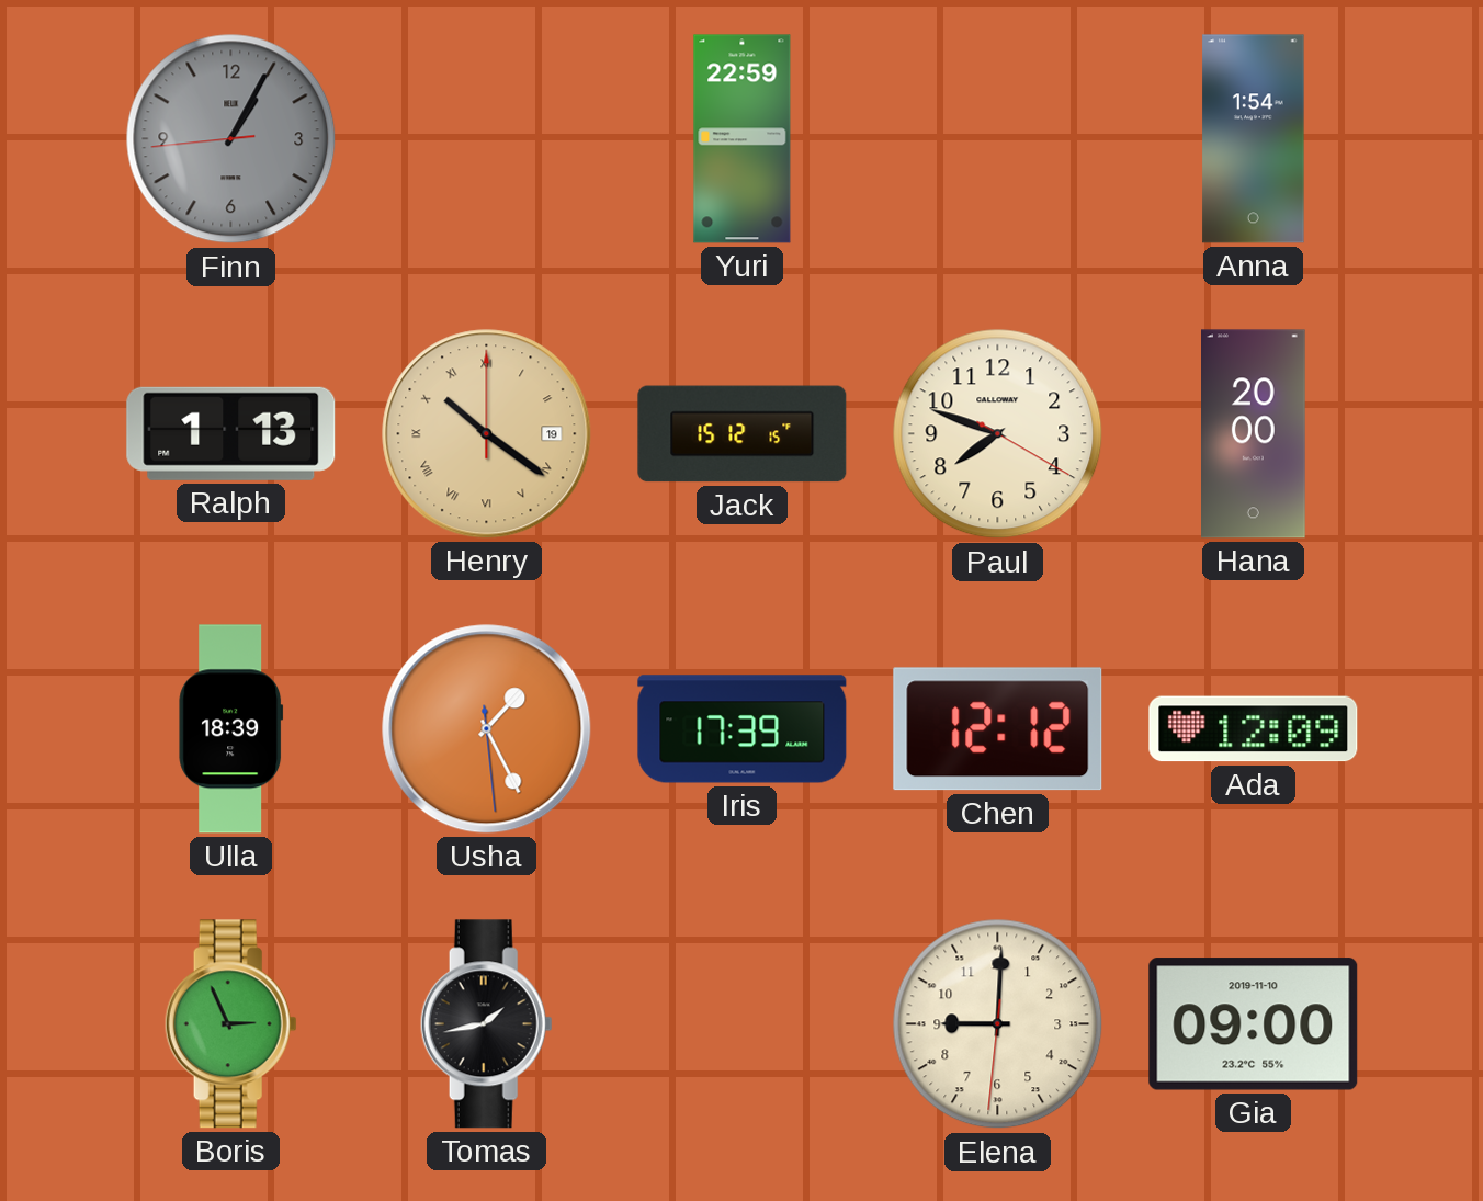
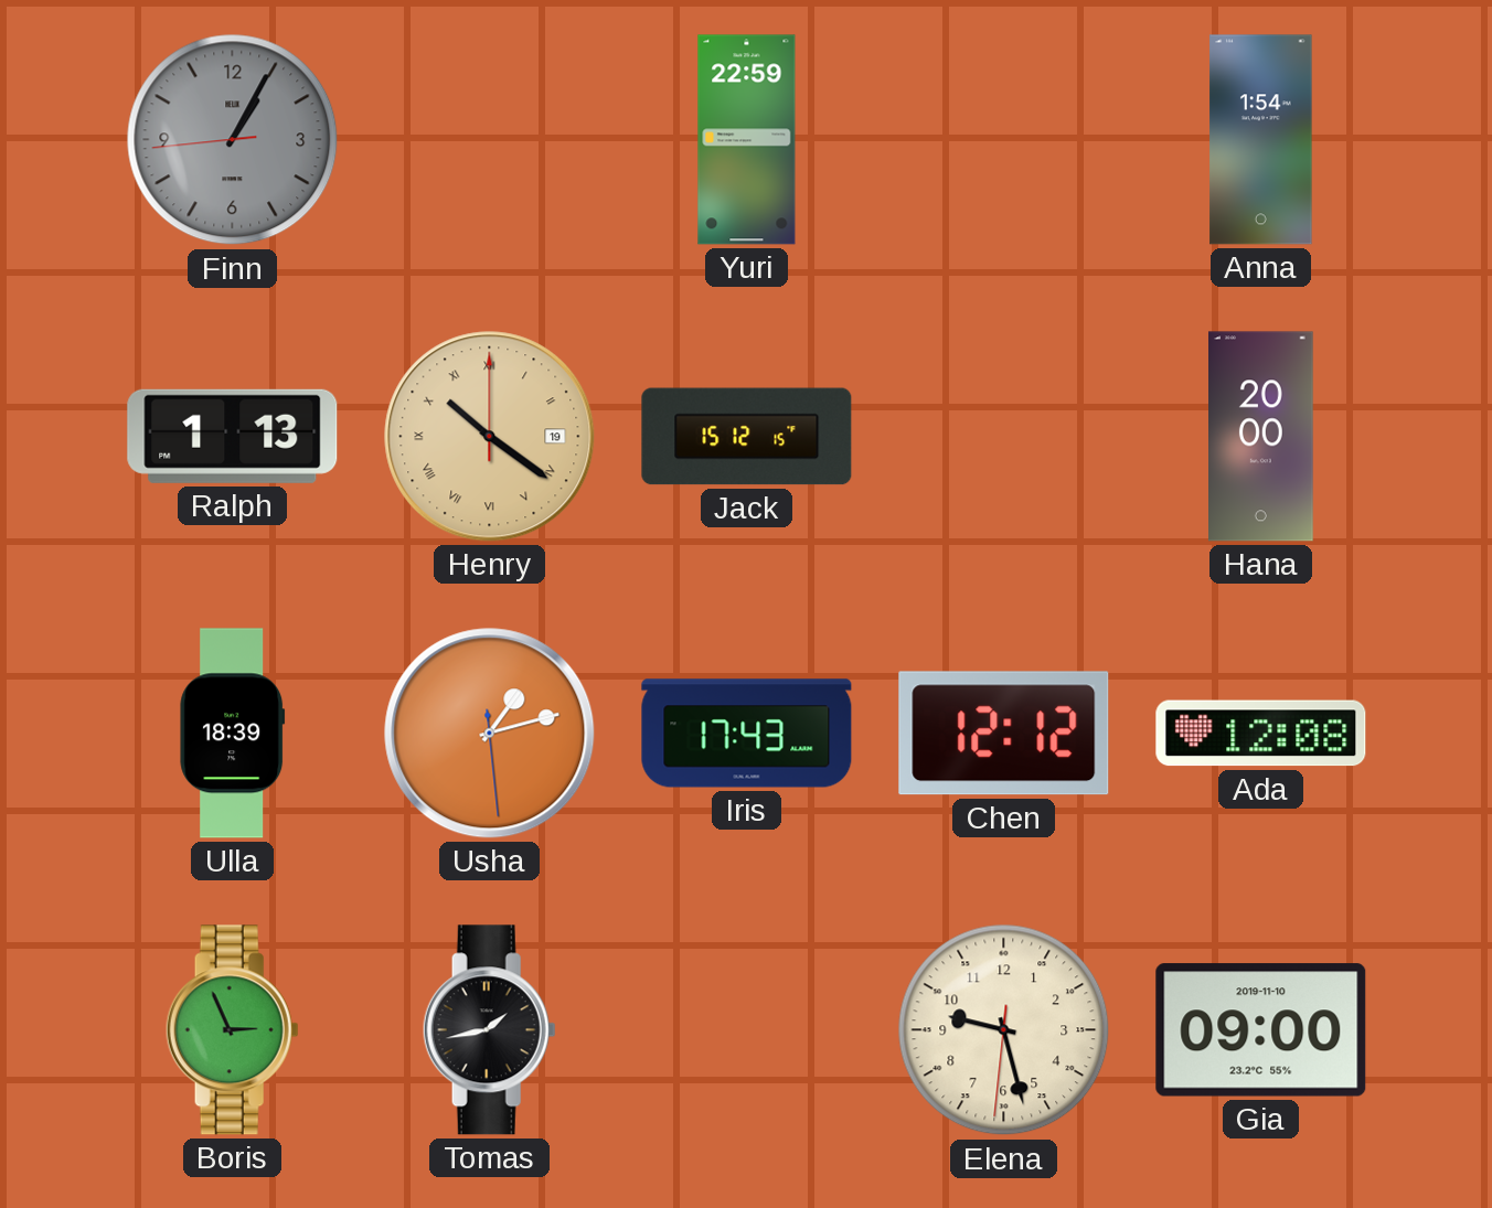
Paul: 7:48 -> none (998, 434)
Usha: 1:25 -> 1:12 (490, 734)
Iris: 17:39 -> 17:43 (747, 734)
Ada: 12:09 -> 12:08 (1261, 734)
Elena: 9:00 -> 9:27 (1004, 1030)
